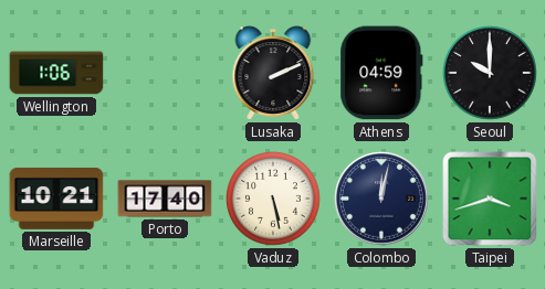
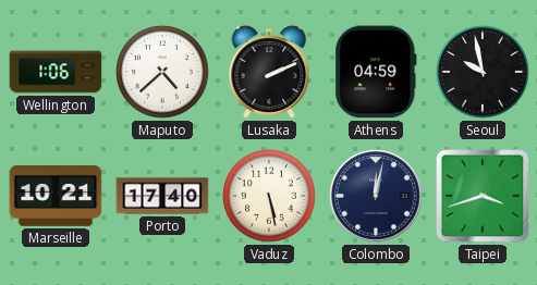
Maputo: none -> 4:38 (163, 73)
Seoul: 10:00 -> 9:58 (484, 73)
